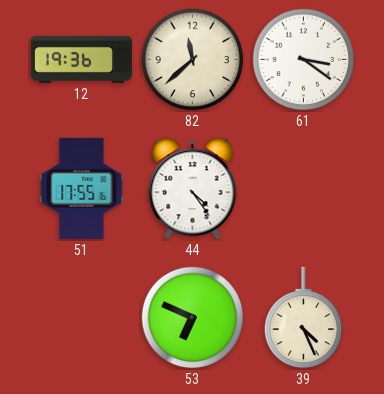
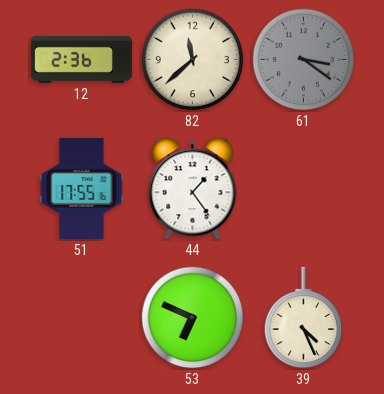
12: 19:36 -> 2:36 (81, 59)
61 dial: white -> grey (304, 60)
44: 4:24 -> 1:24 (193, 189)
